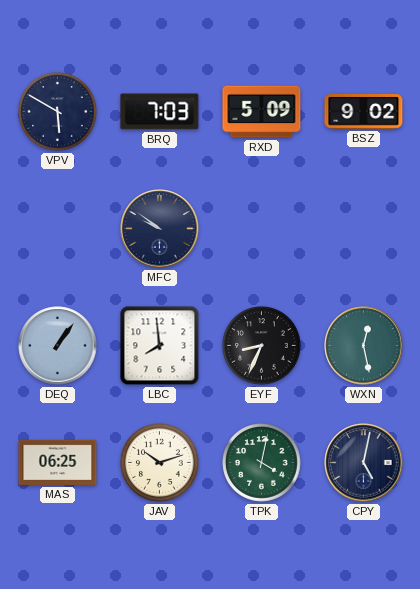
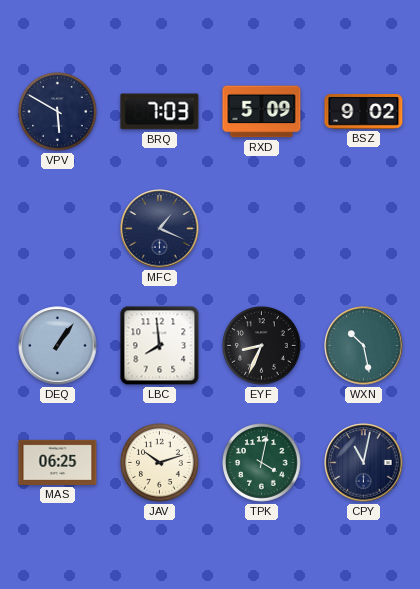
MFC: 9:51 -> 1:19 (160, 229)
WXN: 12:28 -> 10:28 (364, 346)
CPY: 5:02 -> 11:02 (364, 463)
